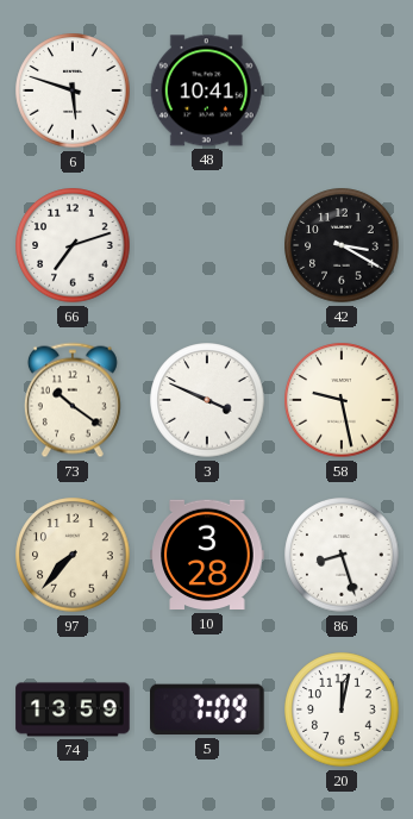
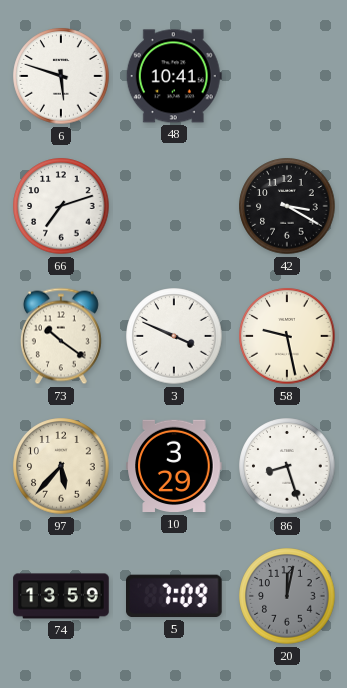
97: 7:37 -> 5:37 (61, 466)
10: 3:28 -> 3:29 (174, 466)
20 dial: white -> grey (287, 596)
